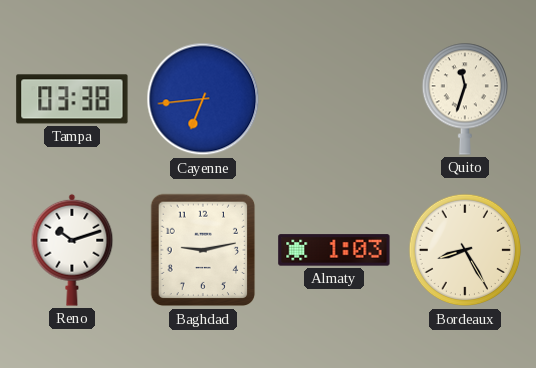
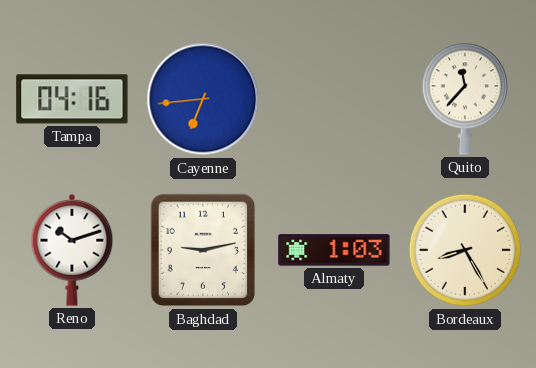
Tampa: 03:38 -> 04:16 (72, 99)
Quito: 11:33 -> 11:37 (464, 99)
